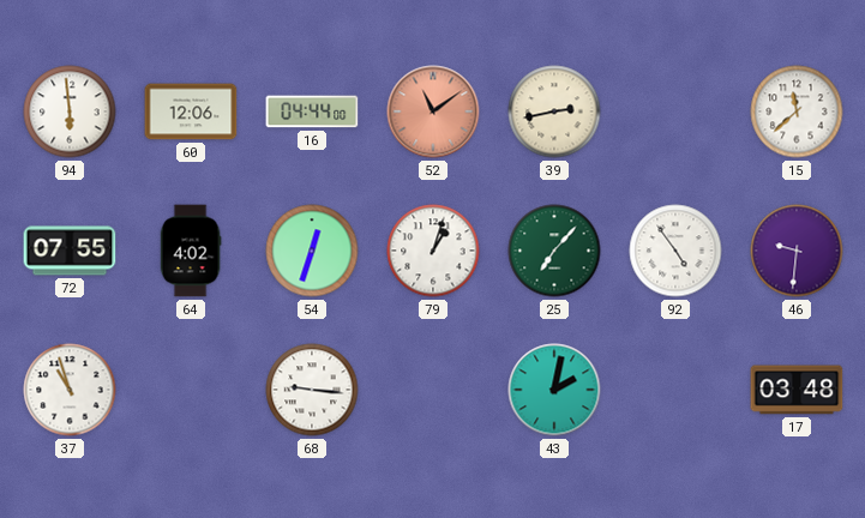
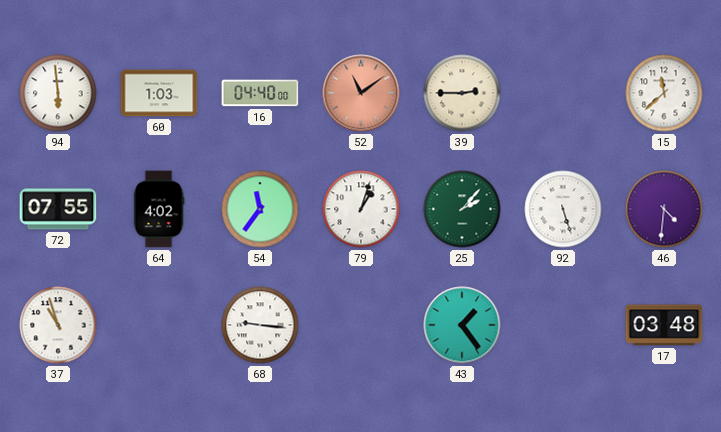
60: 12:06 -> 1:03 (159, 93)
16: 04:44 -> 04:40 (260, 93)
39: 2:43 -> 2:45 (462, 93)
54: 12:33 -> 11:36 (260, 209)
25: 7:07 -> 2:07 (462, 209)
92: 4:54 -> 5:27 (563, 209)
46: 9:31 -> 4:31 (664, 209)
43: 2:02 -> 1:24 (462, 325)
